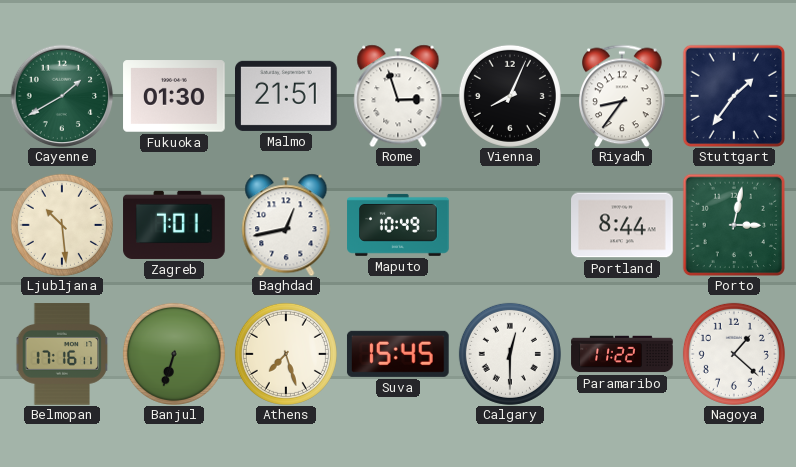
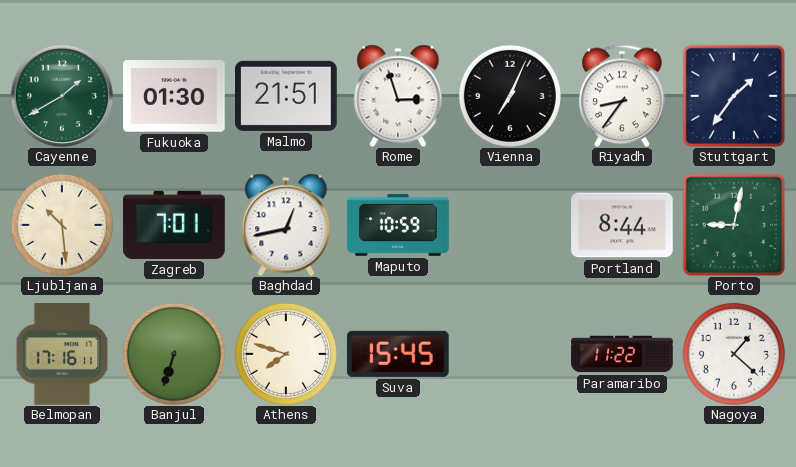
Vienna: 8:04 -> 7:04 (510, 96)
Maputo: 10:49 -> 10:59 (398, 225)
Porto: 3:02 -> 9:02 (733, 224)
Athens: 7:27 -> 7:48 (286, 354)
Calgary: 12:30 -> none (510, 354)
